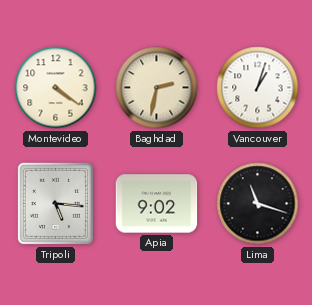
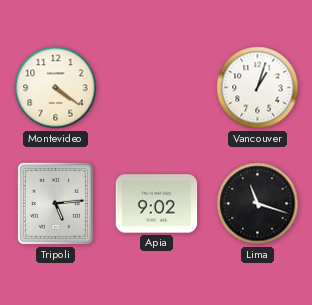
Baghdad: 2:32 -> none (157, 88)
Tripoli: 5:16 -> 5:14 (55, 203)
